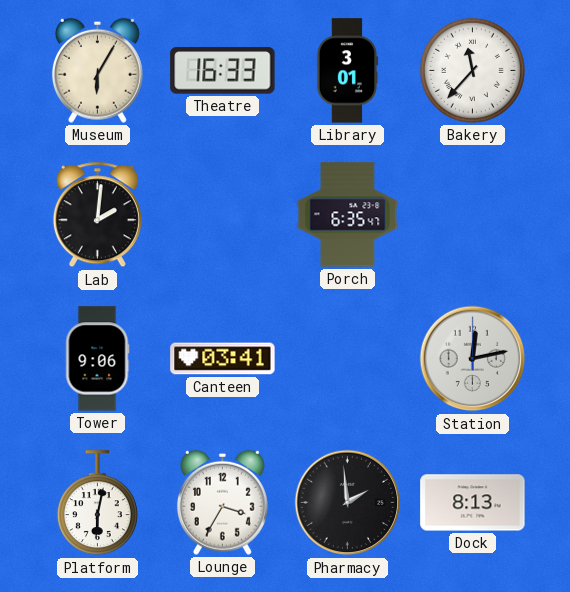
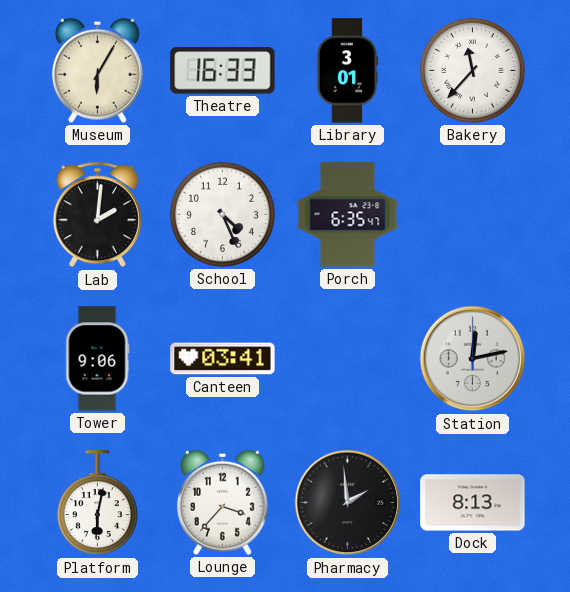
School: none -> 4:26 (222, 214)
Lounge: 3:35 -> 3:37 (222, 502)
